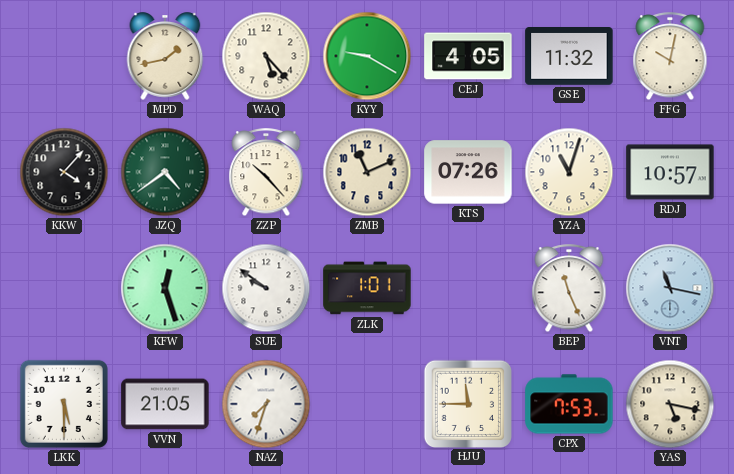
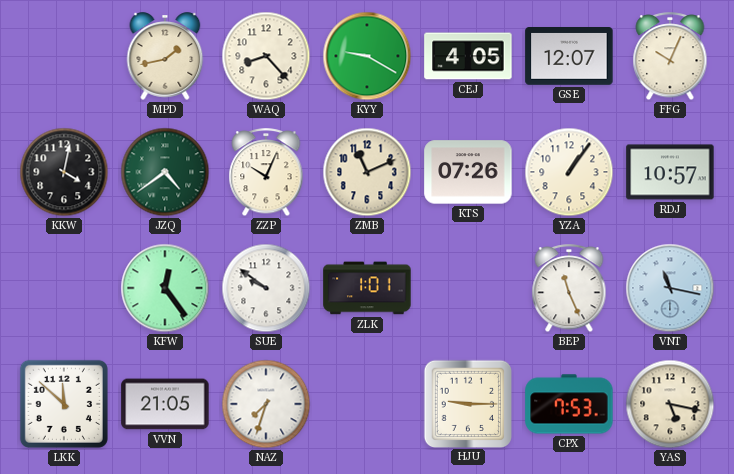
WAQ: 5:23 -> 8:23 (266, 56)
GSE: 11:32 -> 12:07 (569, 57)
FFG: 10:02 -> 10:04 (670, 57)
KKW: 4:07 -> 4:02 (64, 172)
ZZP: 10:23 -> 10:04 (266, 173)
YZA: 11:03 -> 1:06 (569, 172)
KFW: 12:27 -> 12:24 (165, 288)
LKK: 5:30 -> 11:52 (64, 404)
HJU: 11:45 -> 9:15 (467, 403)
